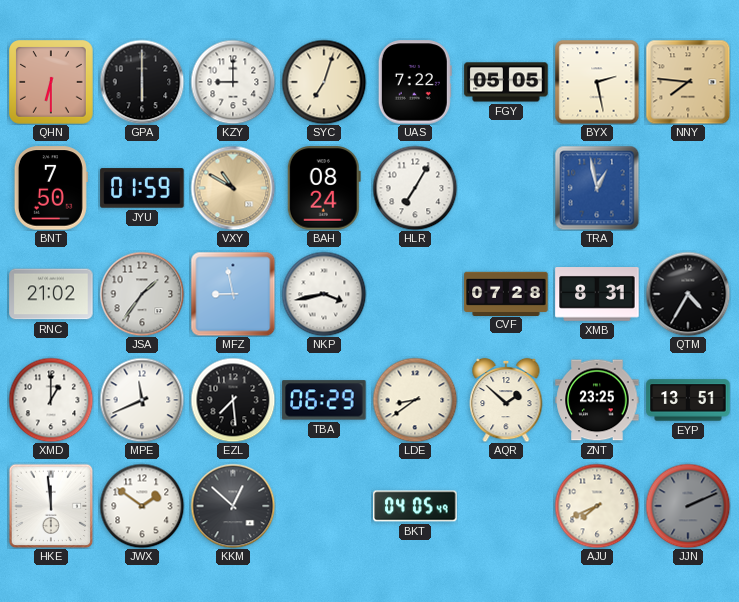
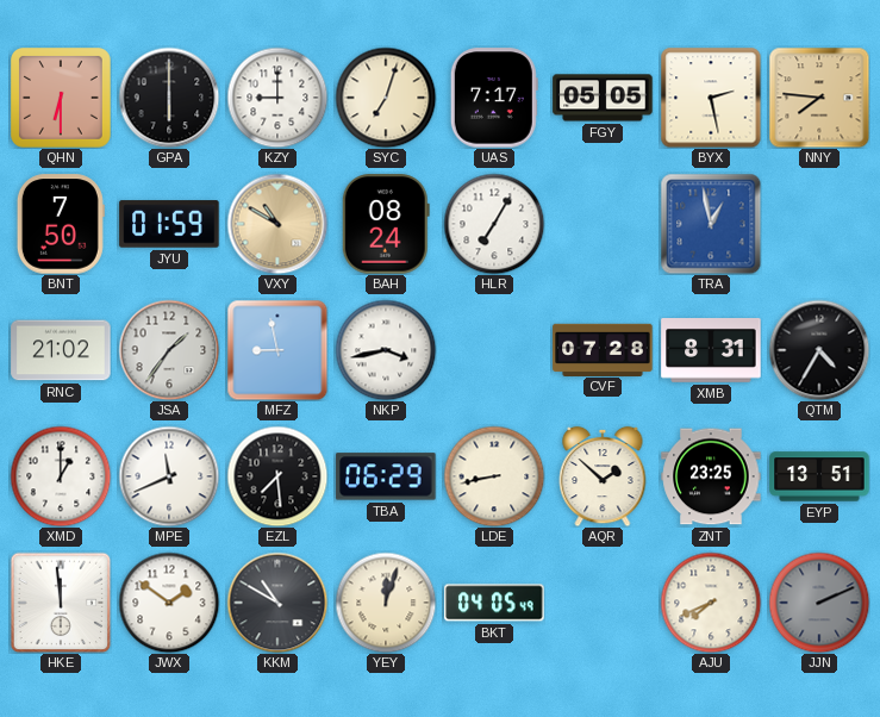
UAS: 7:22 -> 7:17 (494, 98)
LDE: 8:39 -> 8:43 (494, 476)
KKM: 12:52 -> 10:50 (277, 603)
YEY: none -> 12:03 (386, 603)
